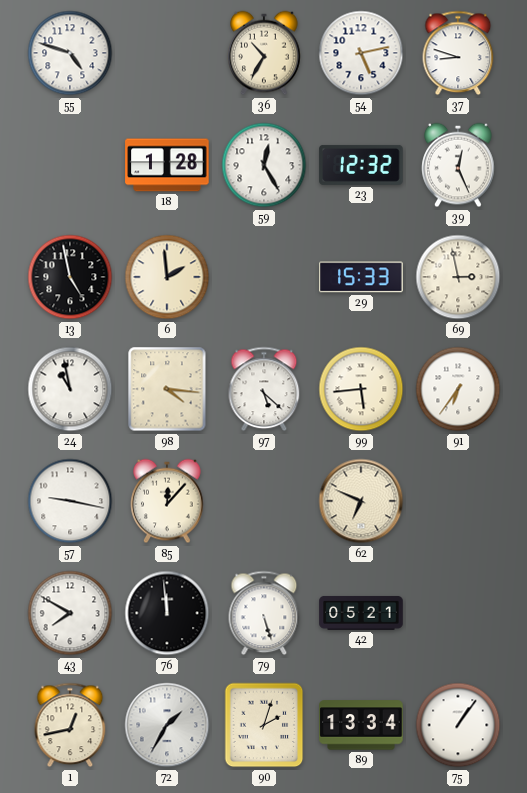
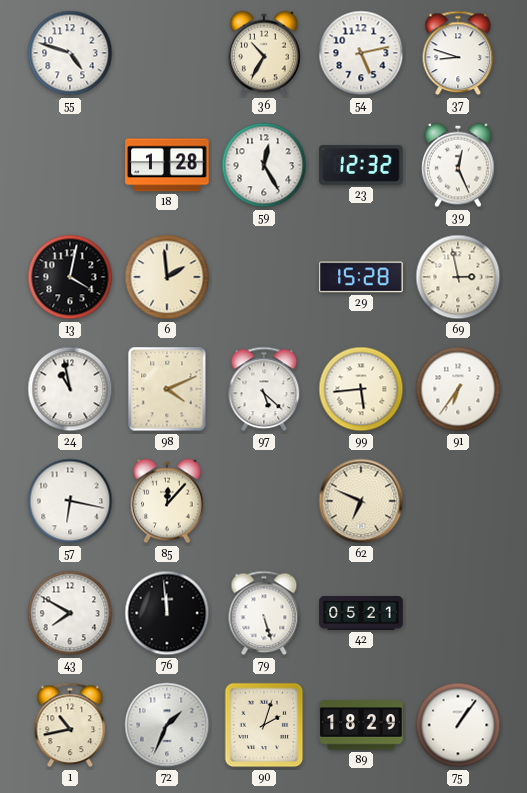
13: 4:58 -> 4:02 (70, 277)
29: 15:33 -> 15:28 (361, 277)
98: 4:16 -> 4:11 (167, 389)
57: 9:17 -> 6:17 (70, 501)
1: 12:43 -> 10:43 (70, 725)
72: 1:35 -> 1:34 (167, 725)
89: 13:34 -> 18:29 (361, 725)
